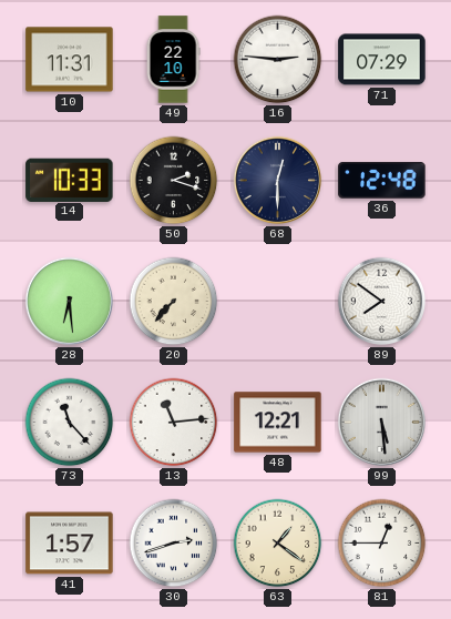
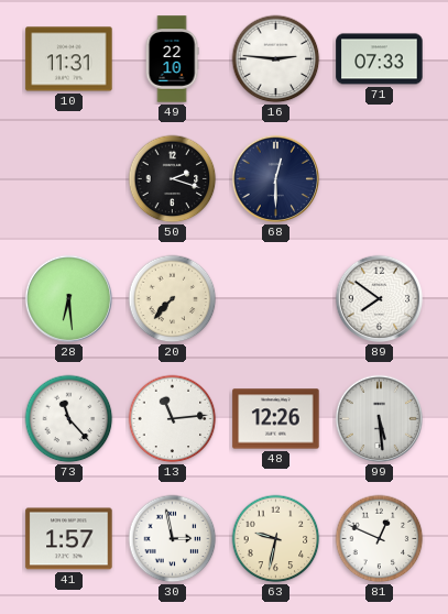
71: 07:29 -> 07:33 (380, 59)
14: 10:33 -> none (70, 180)
36: 12:48 -> none (382, 181)
48: 12:21 -> 12:26 (276, 419)
30: 2:42 -> 2:58 (173, 539)
63: 1:21 -> 9:32 (276, 539)
81: 12:45 -> 12:49 (380, 539)
